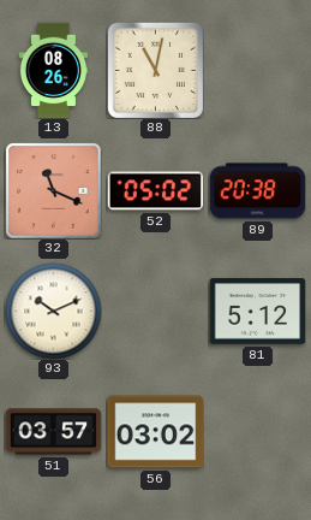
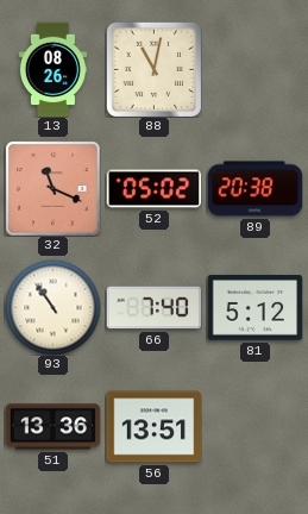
93: 10:11 -> 10:54 (52, 307)
66: none -> 7:40 (153, 308)
51: 03:57 -> 13:36 (52, 427)
56: 03:02 -> 13:51 (153, 427)
